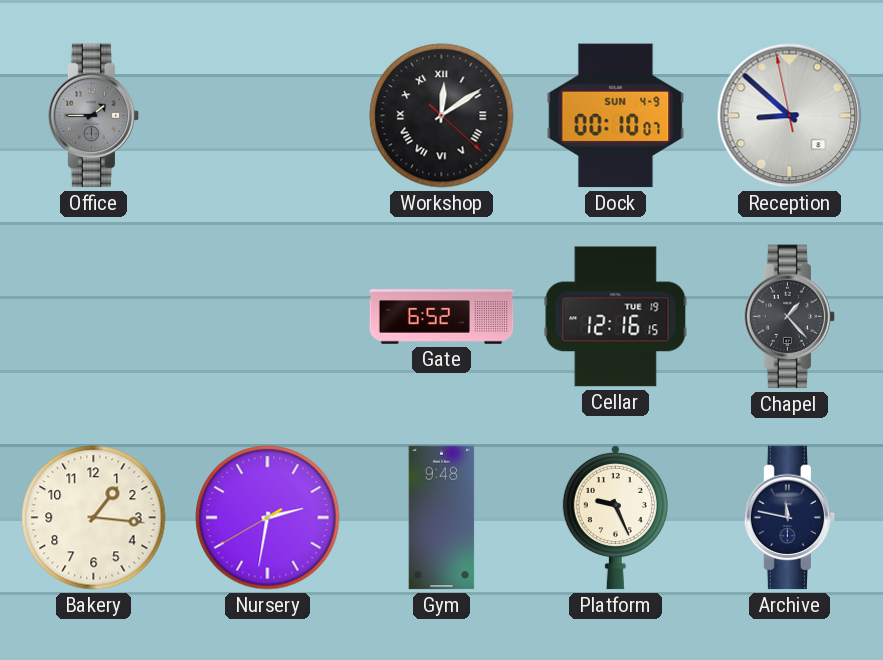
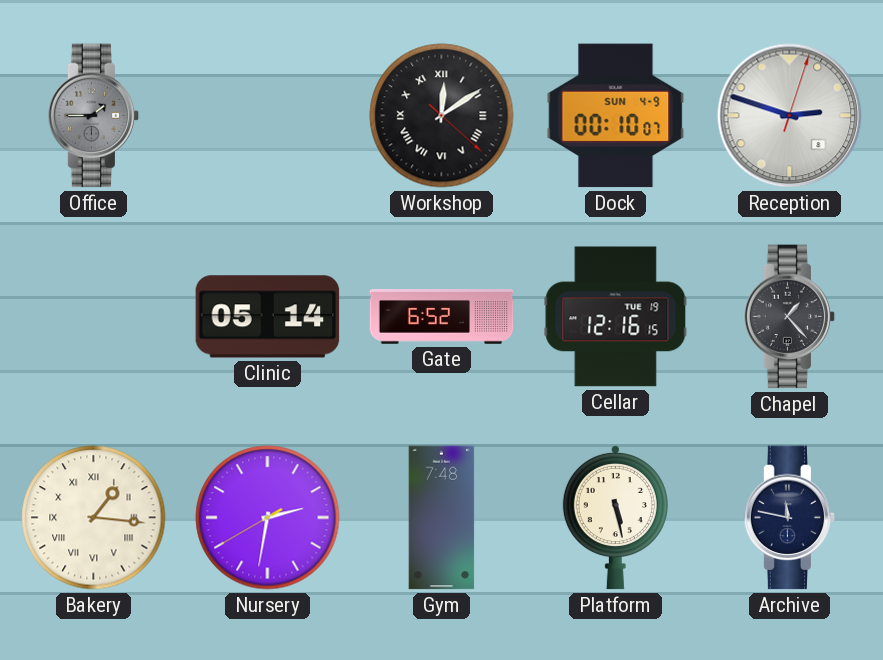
Reception: 8:51 -> 2:48 (790, 116)
Clinic: none -> 05:14 (268, 317)
Bakery numerals: Arabic -> Roman (94, 518)
Gym: 9:48 -> 7:48 (442, 518)
Platform: 9:26 -> 5:28 (615, 517)
